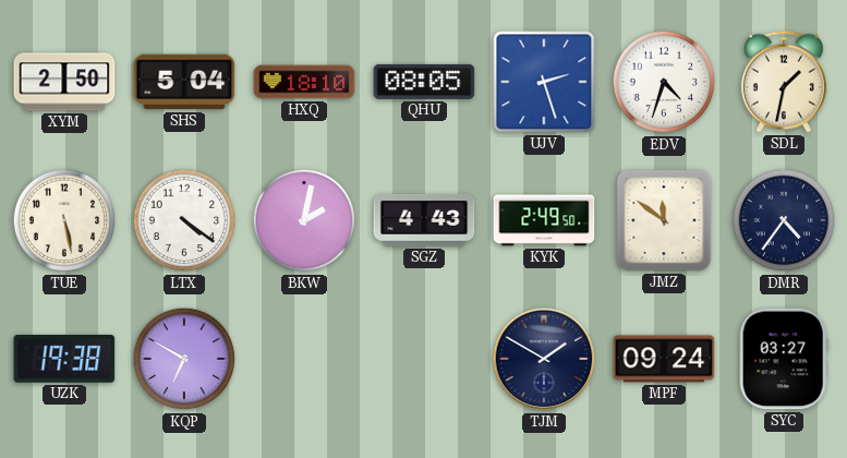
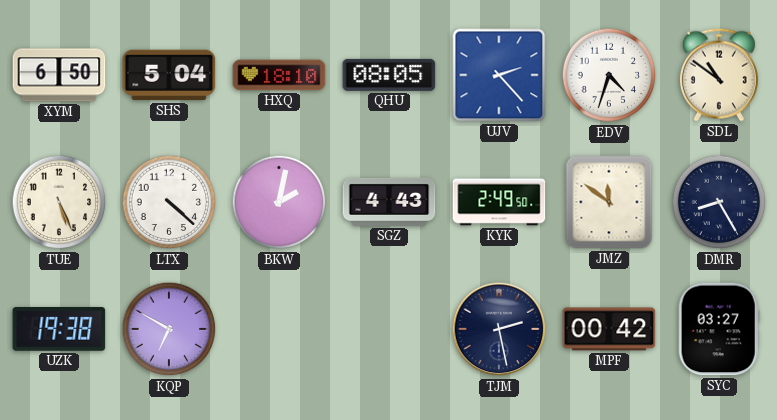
XYM: 2:50 -> 6:50 (59, 75)
UJV: 2:27 -> 2:23 (499, 75)
SDL: 1:32 -> 10:51 (719, 75)
TUE: 5:28 -> 5:26 (59, 202)
LTX: 4:21 -> 4:22 (169, 202)
DMR: 4:36 -> 8:25 (719, 202)
TJM: 1:50 -> 2:28 (499, 329)
MPF: 09:24 -> 00:42 (609, 329)
